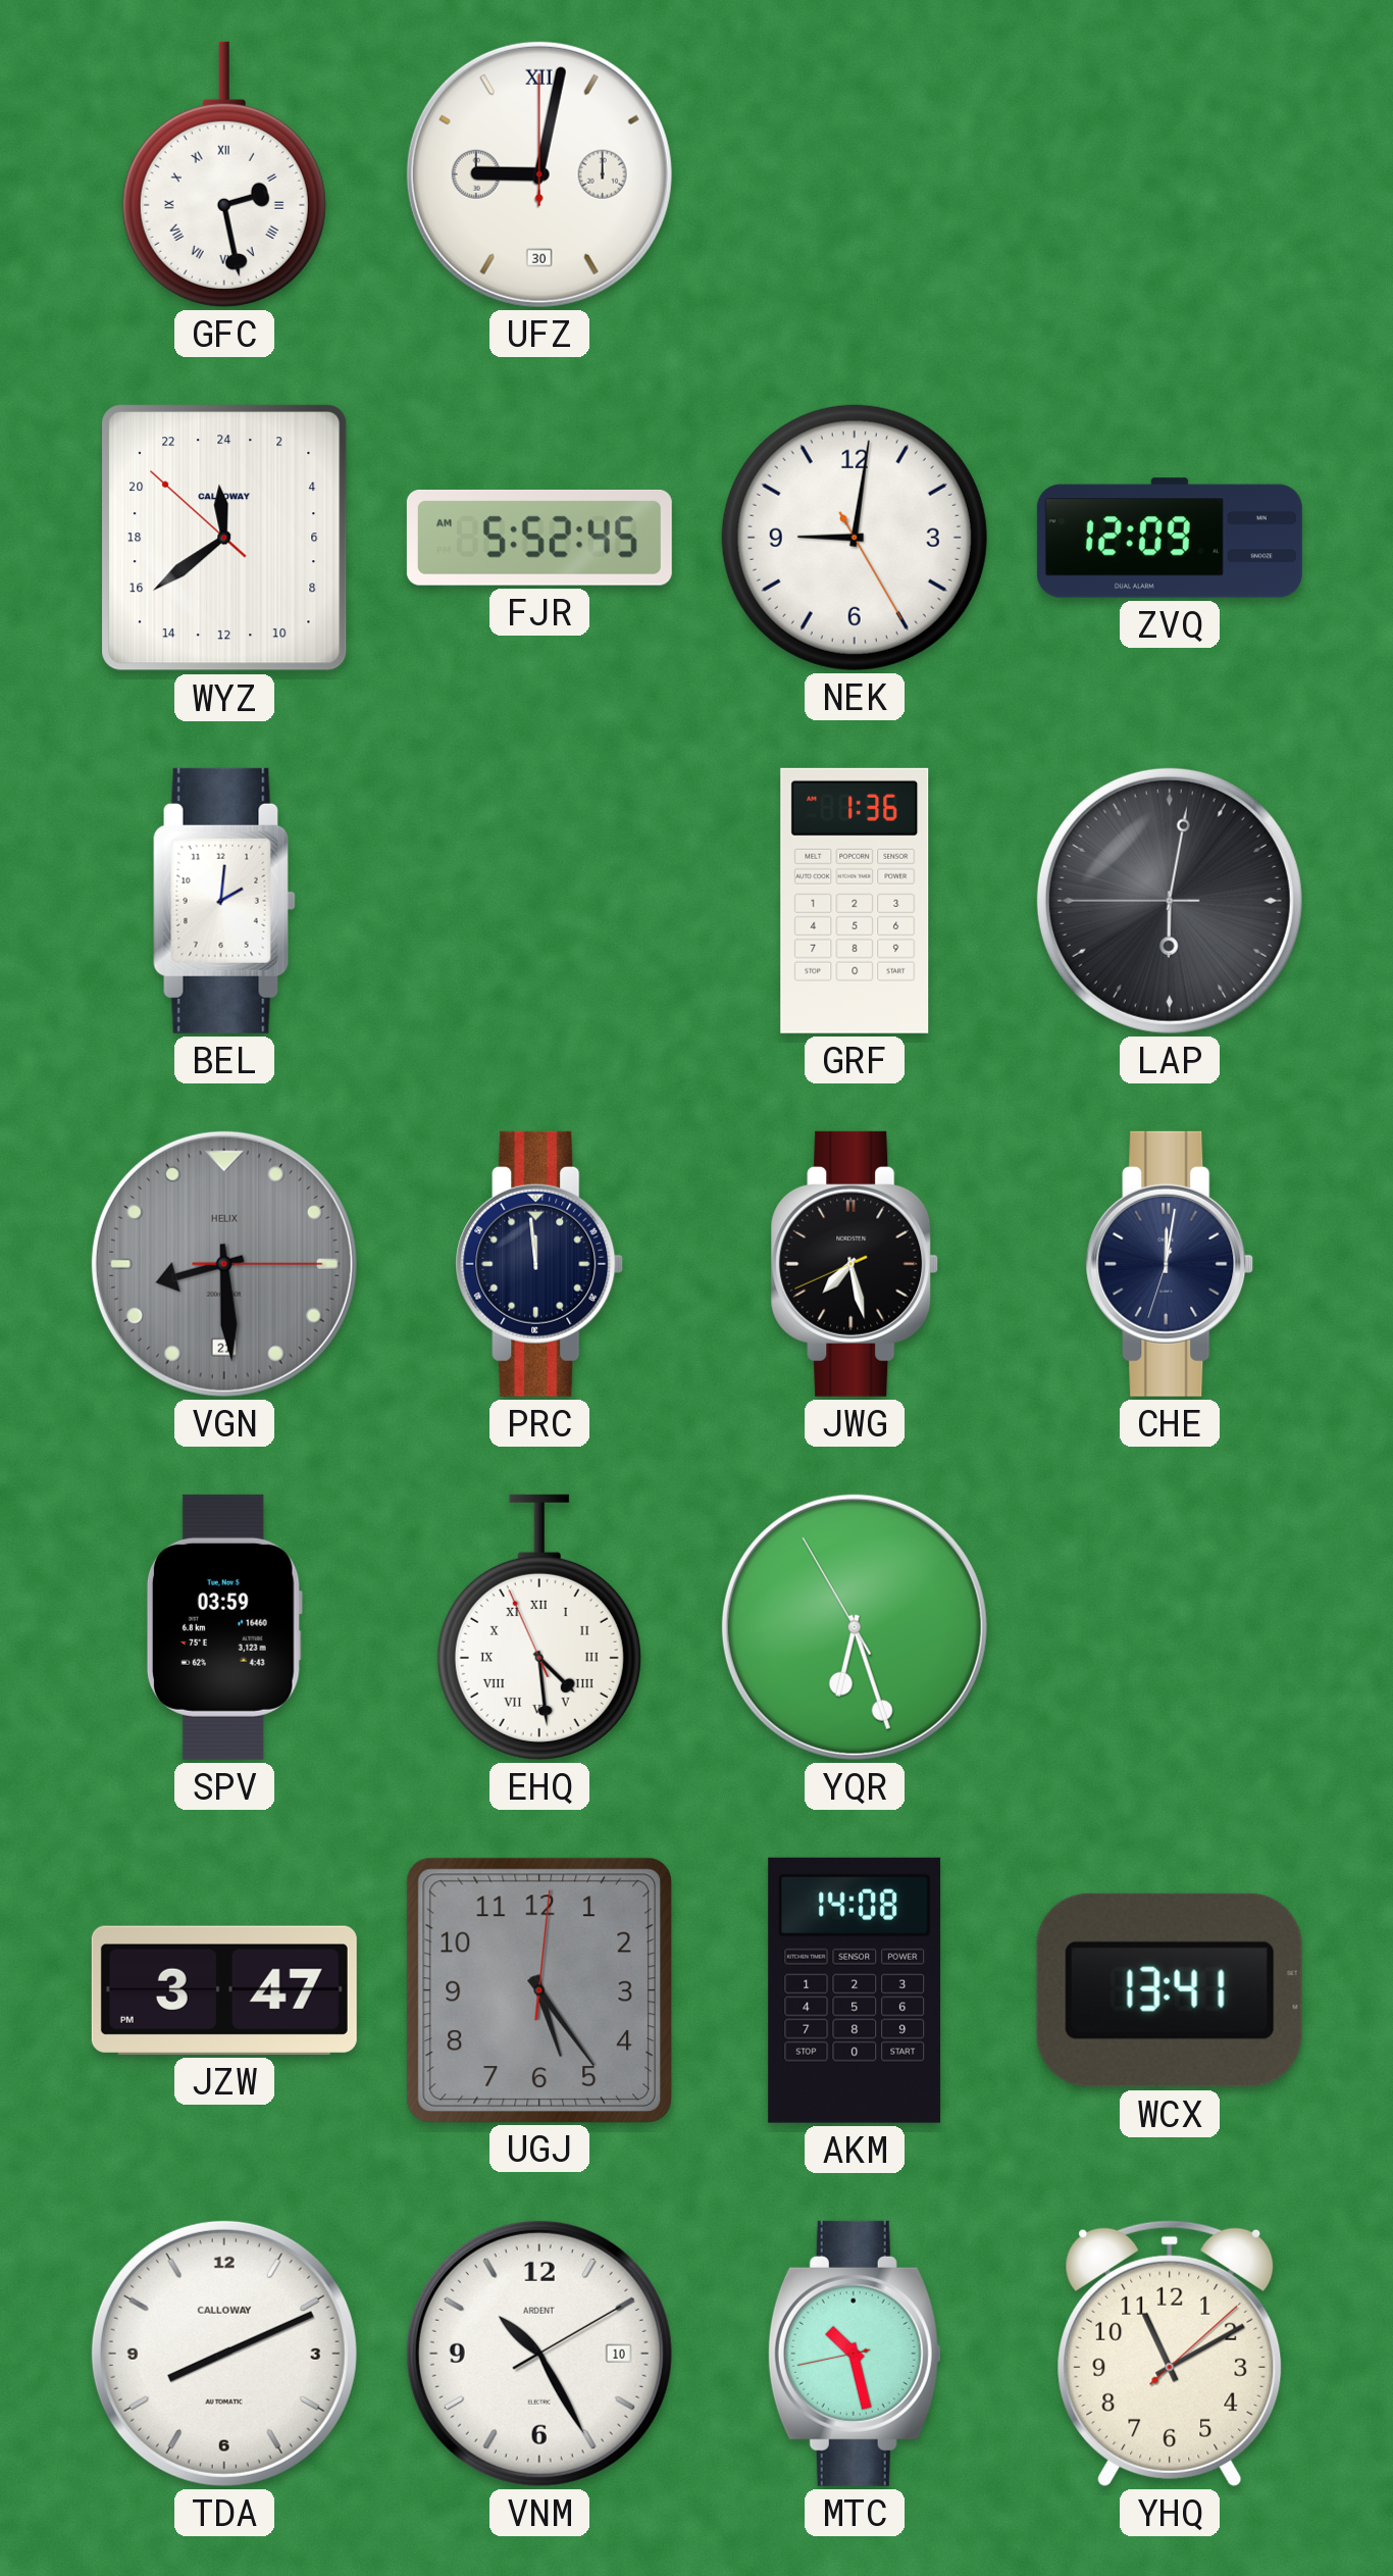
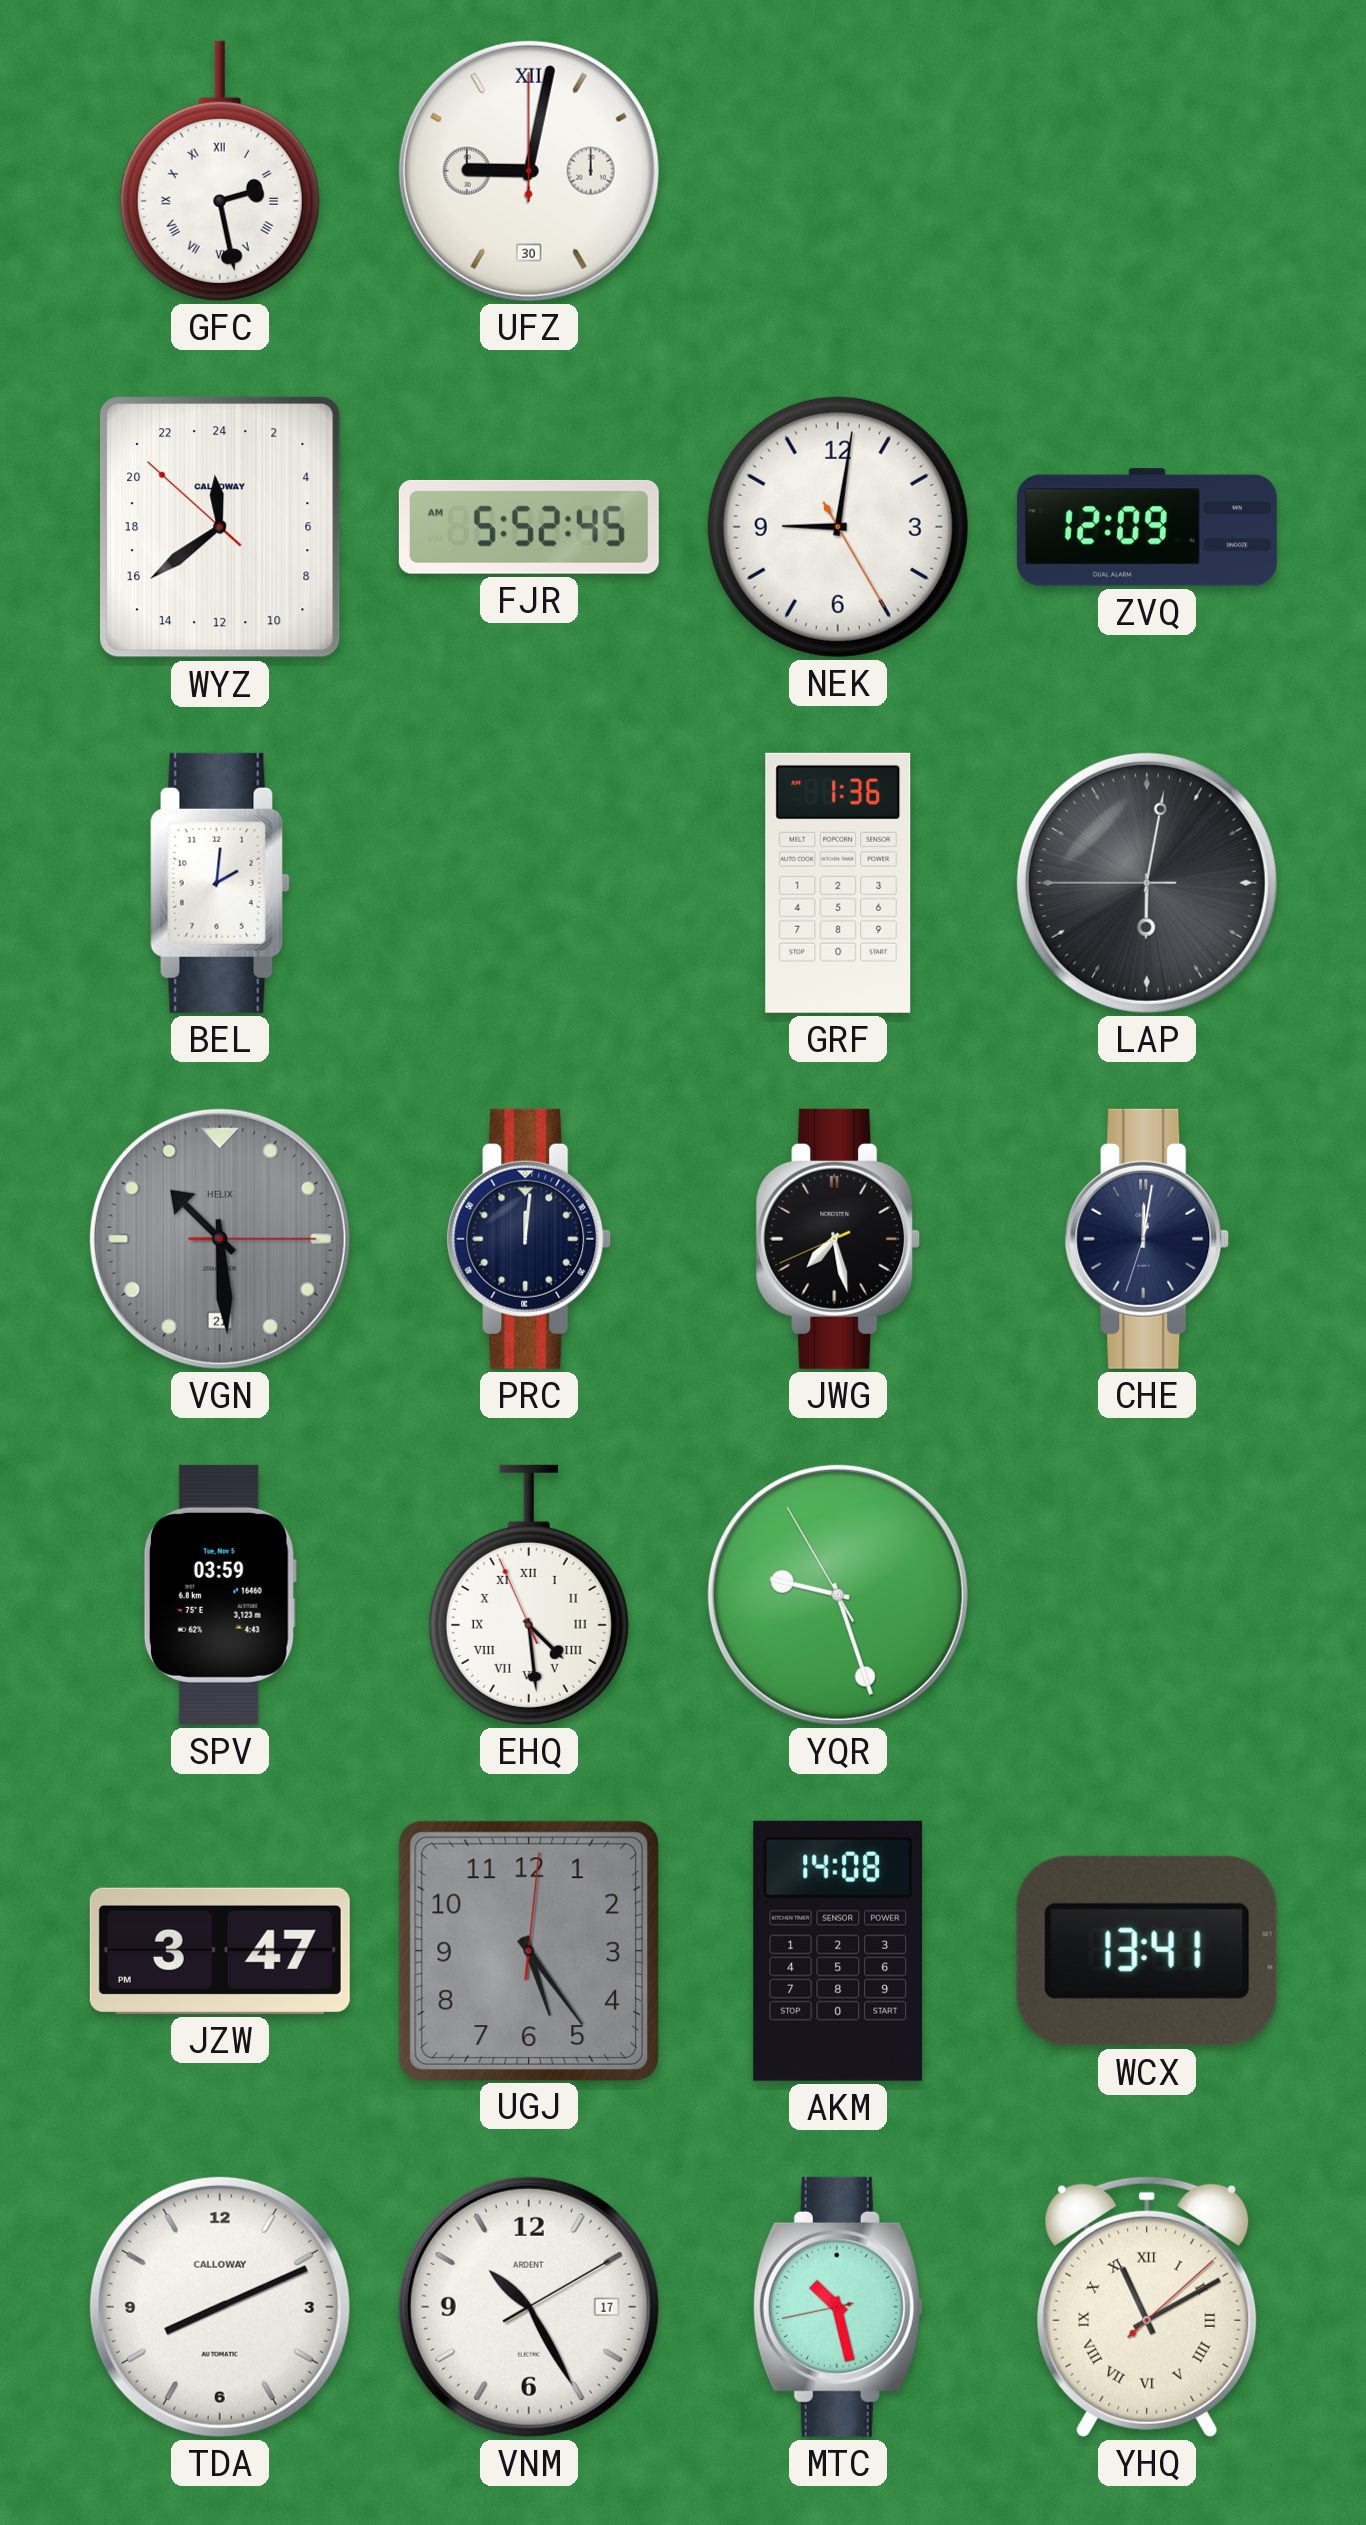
VGN: 8:29 -> 10:29 (220, 1239)
PRC: 11:59 -> 12:01 (529, 1239)
YQR: 6:26 -> 9:26 (838, 1595)
VNM date: 10 -> 17 (529, 2307)
YHQ numerals: Arabic -> Roman (1147, 2307)
